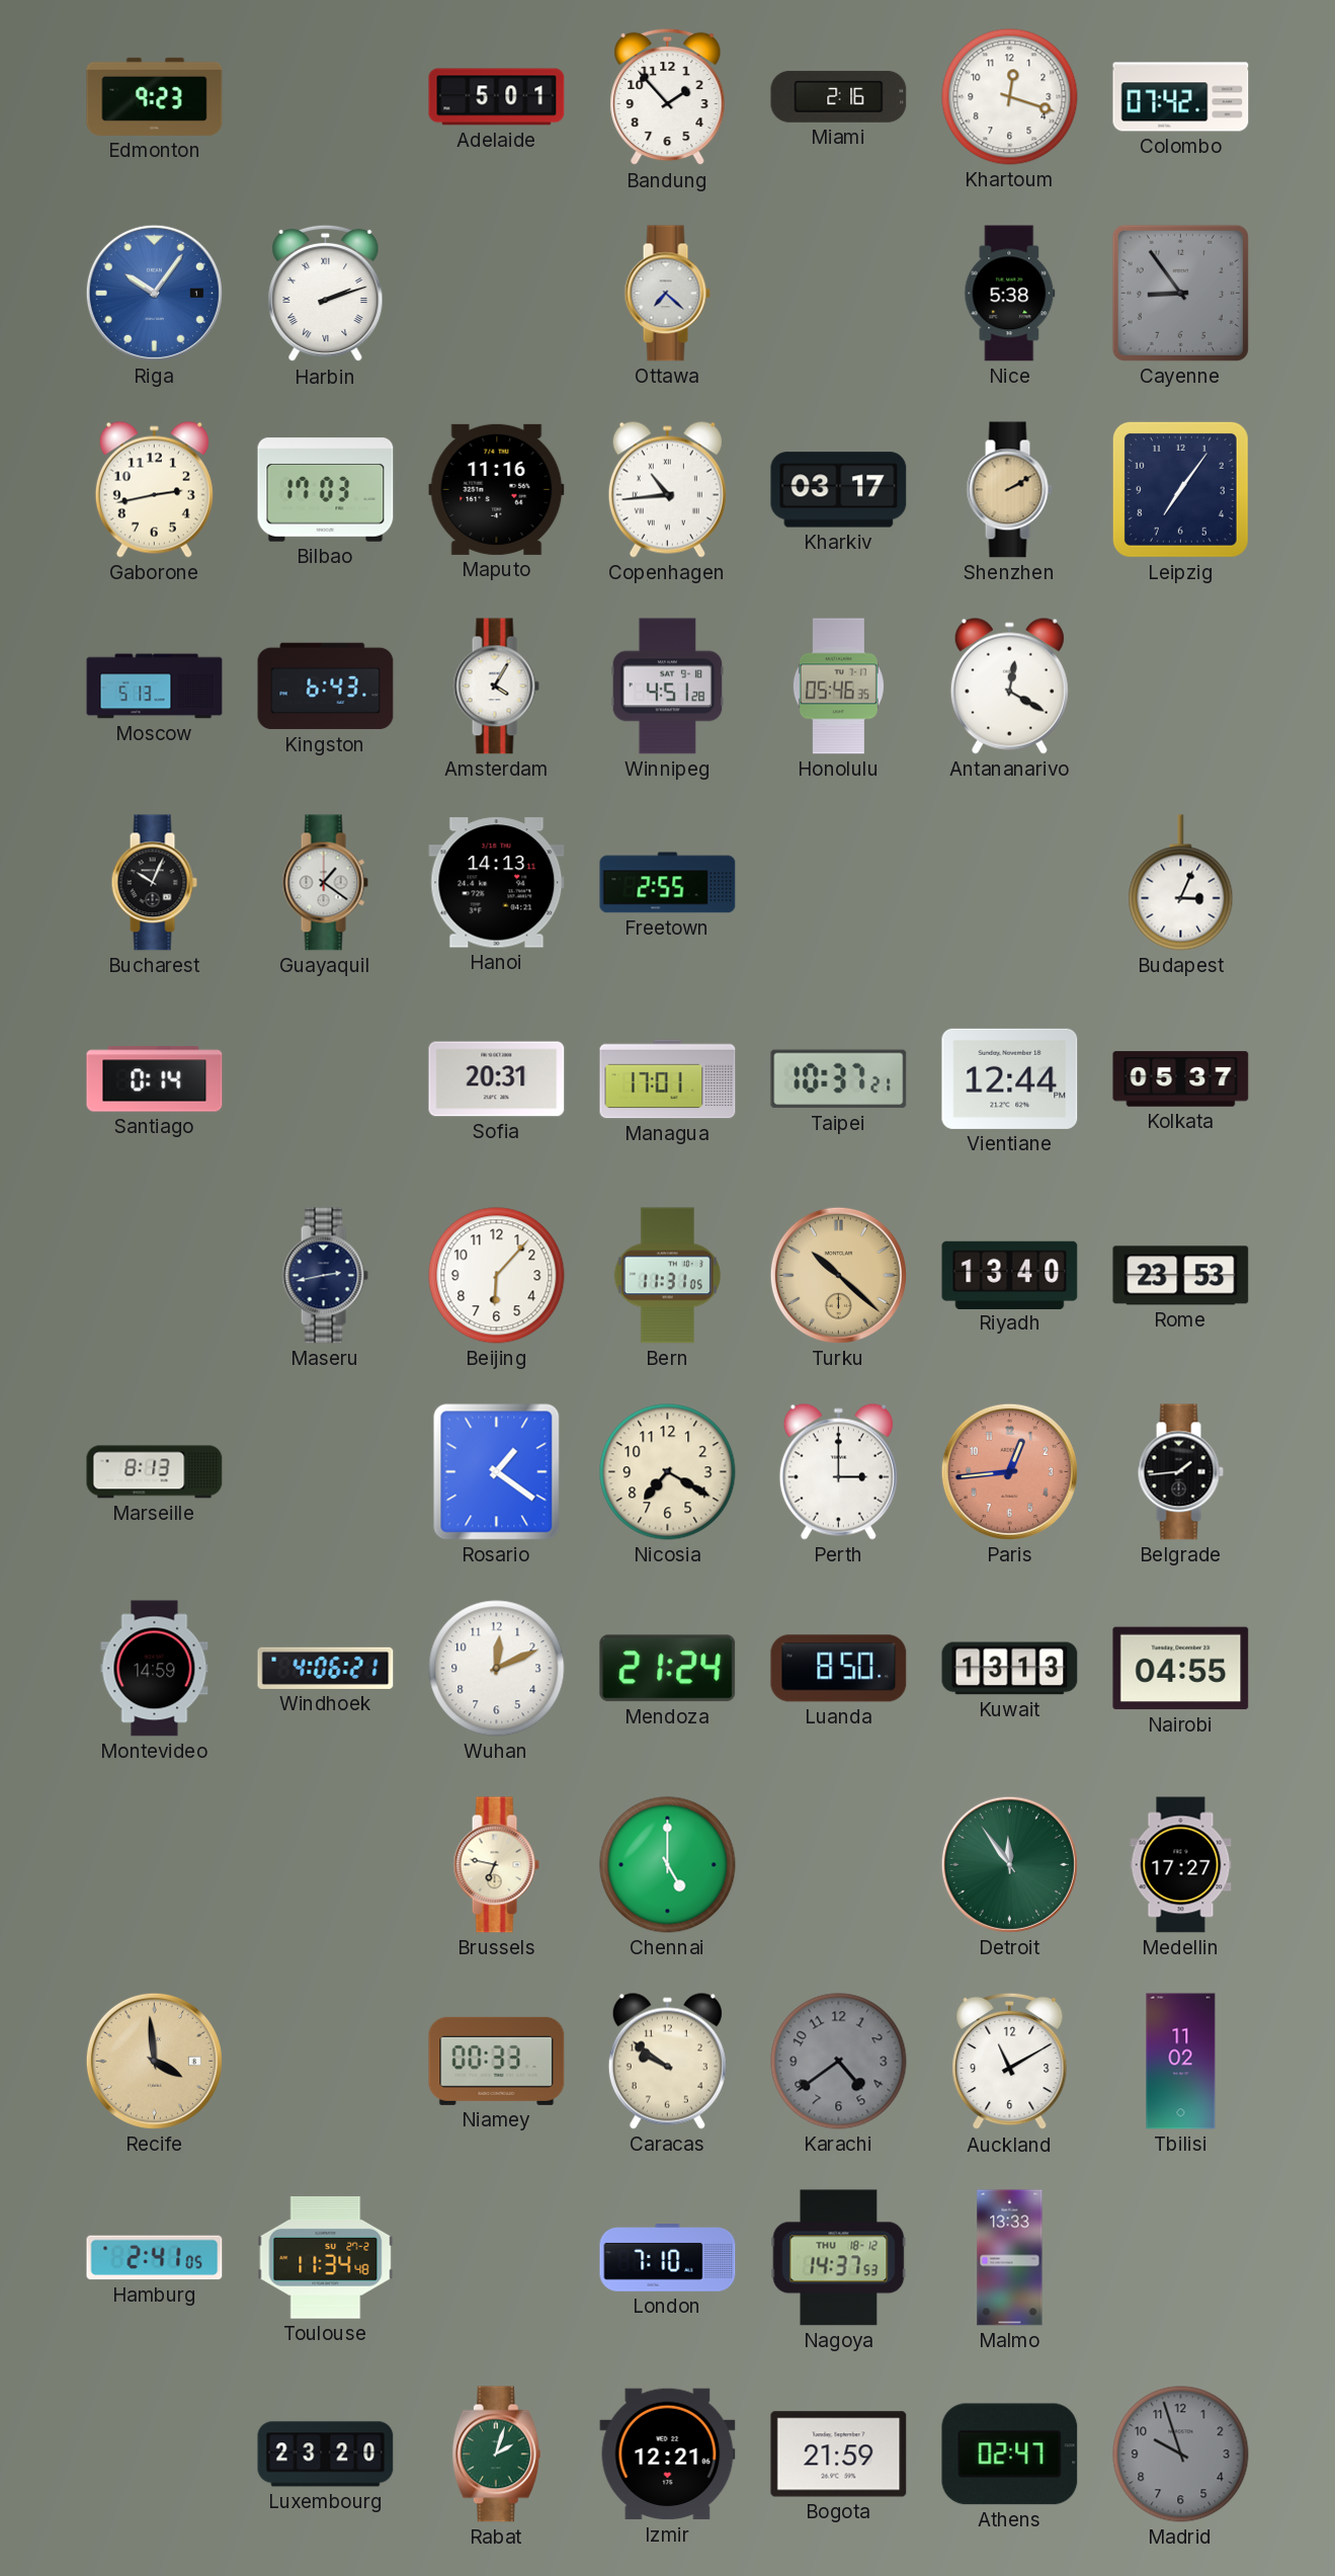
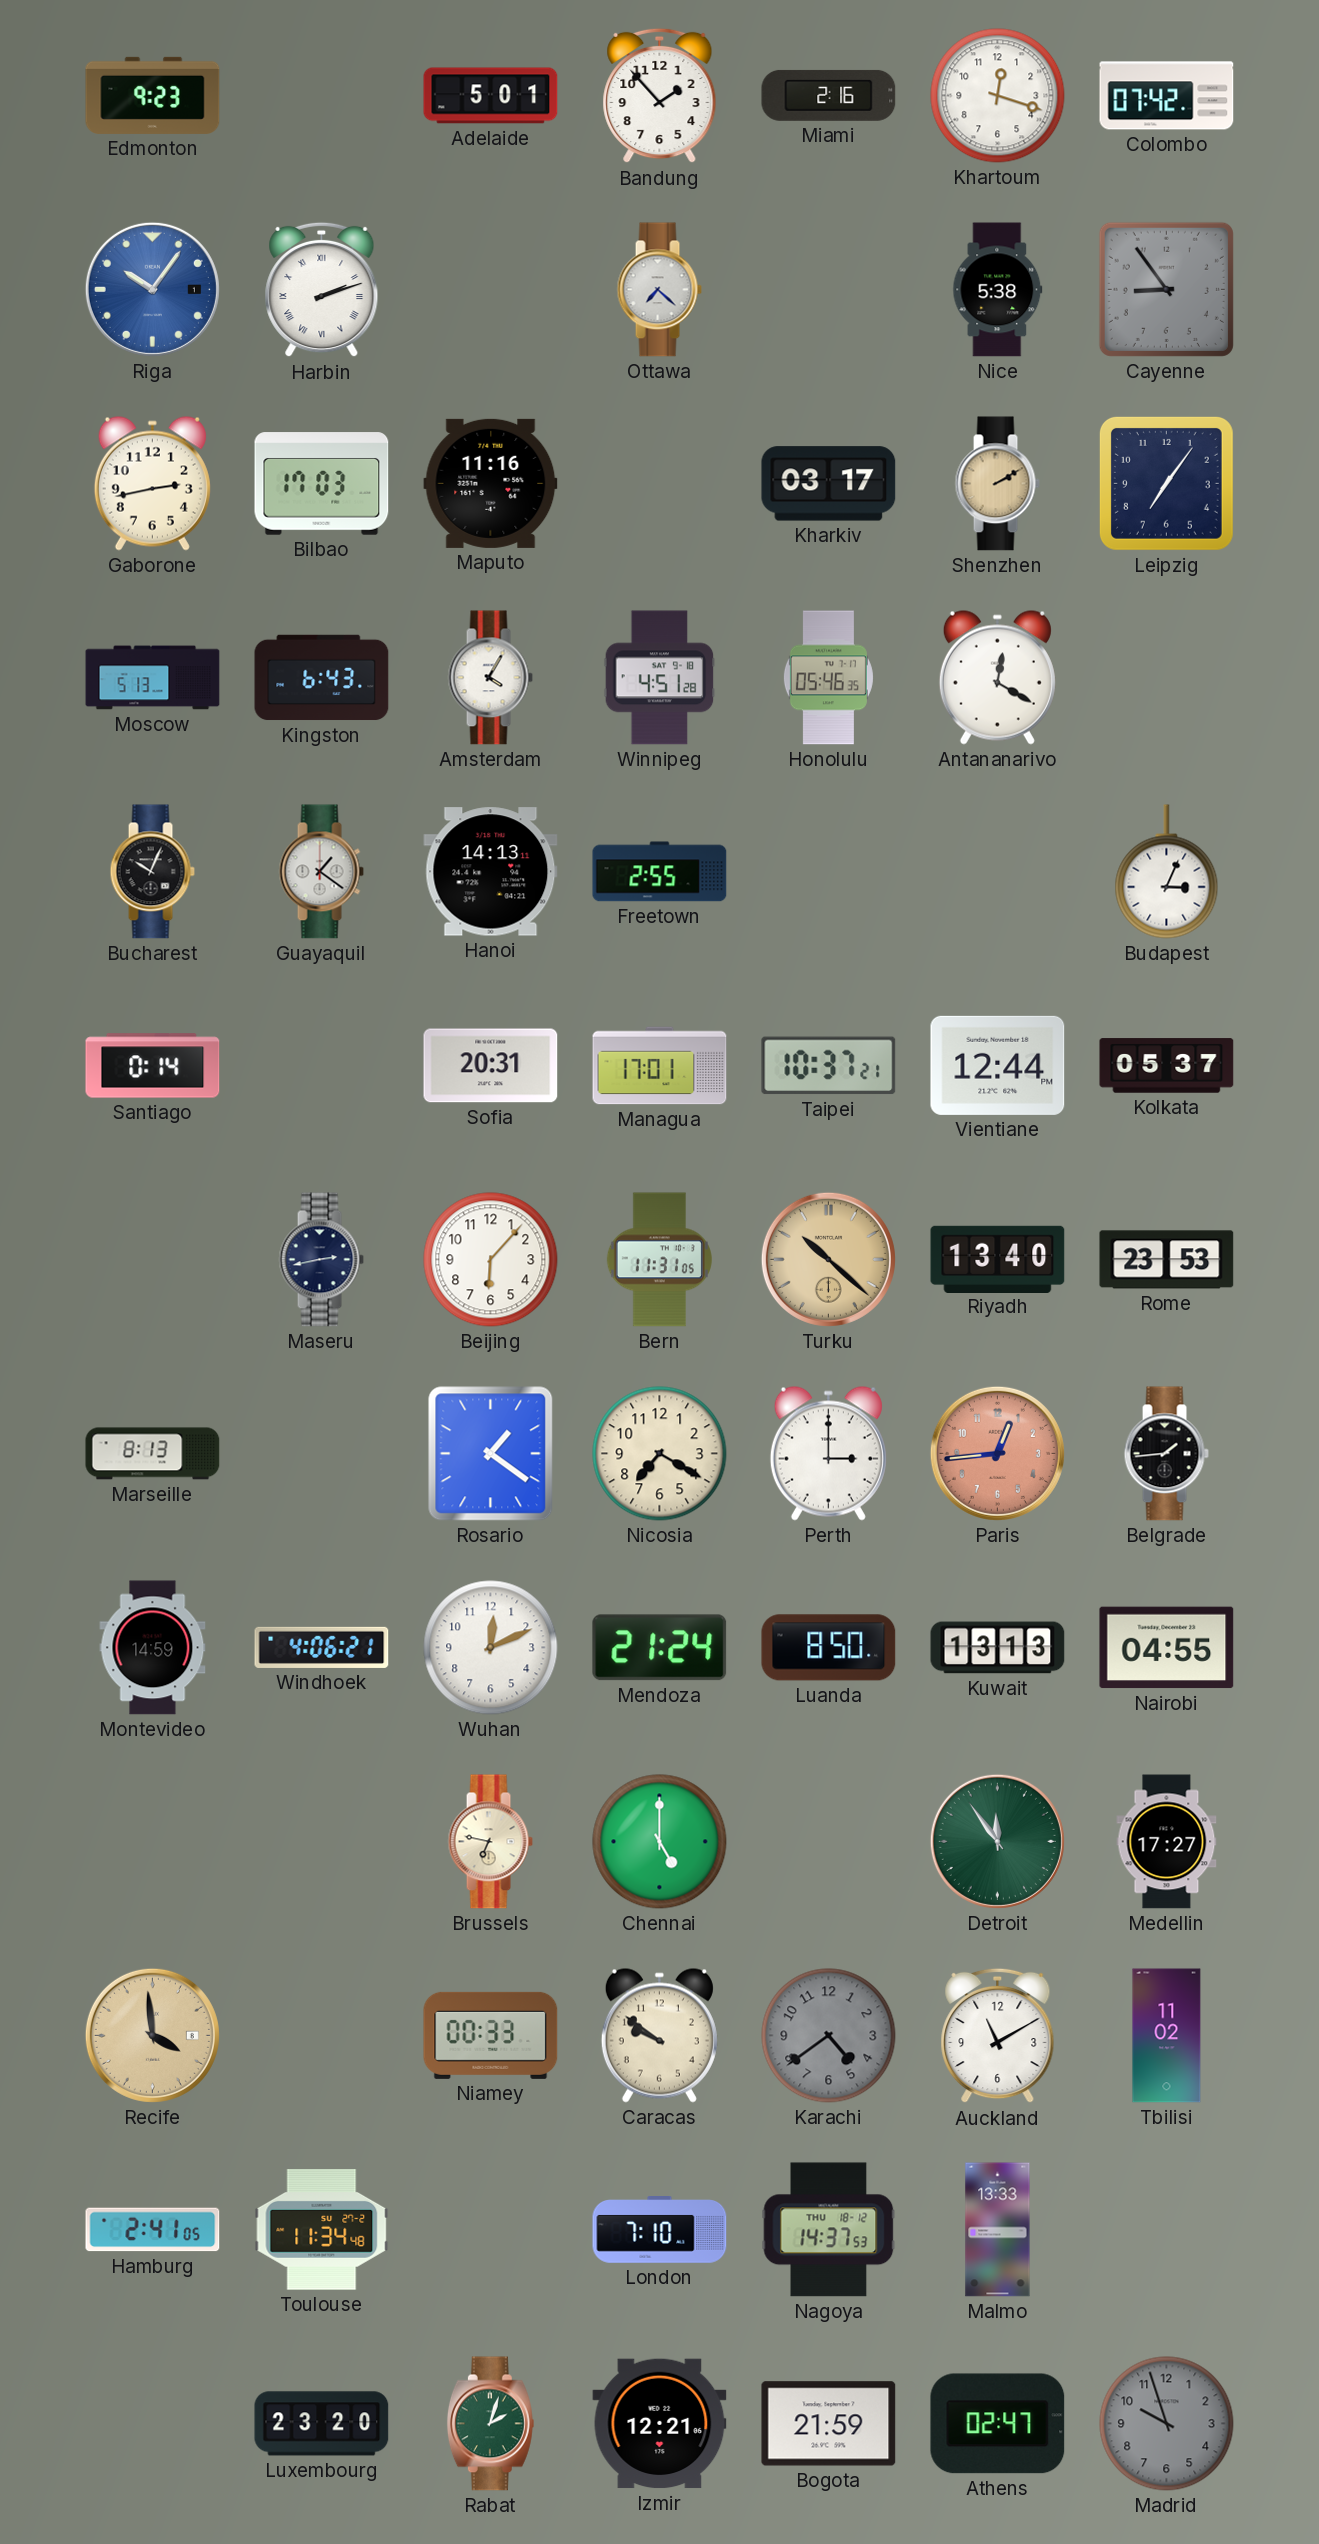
Copenhagen: 10:44 -> none (667, 489)
